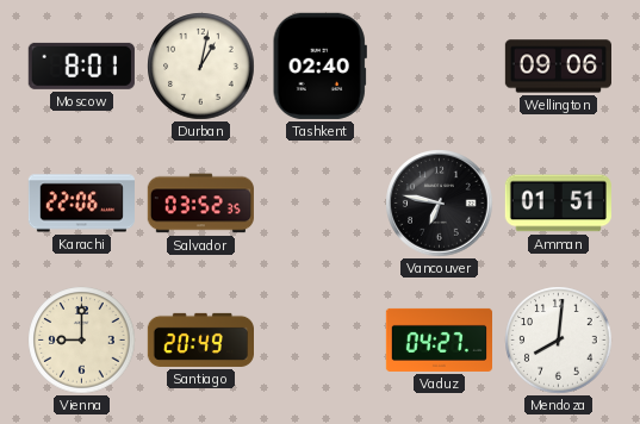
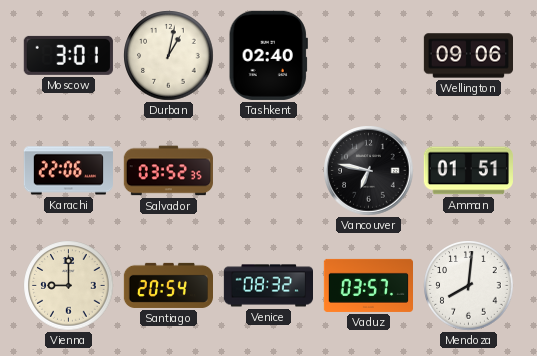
Moscow: 8:01 -> 3:01 (68, 55)
Santiago: 20:49 -> 20:54 (168, 285)
Venice: none -> 08:32 (268, 286)
Vaduz: 04:27 -> 03:57 (368, 285)
